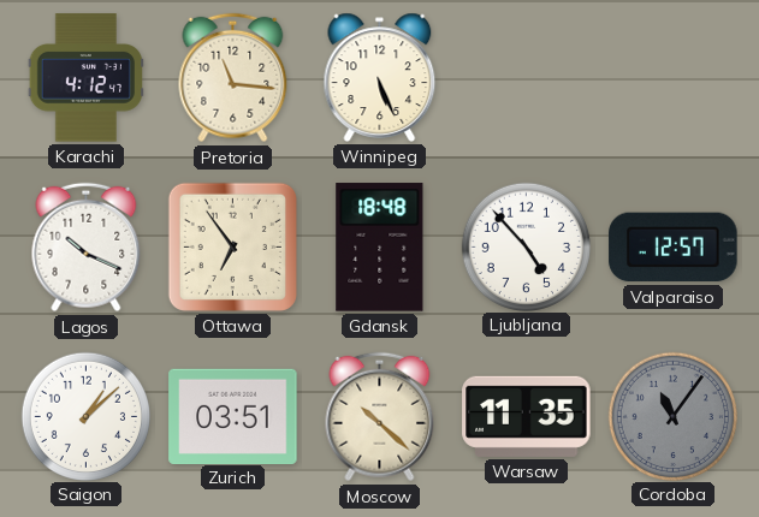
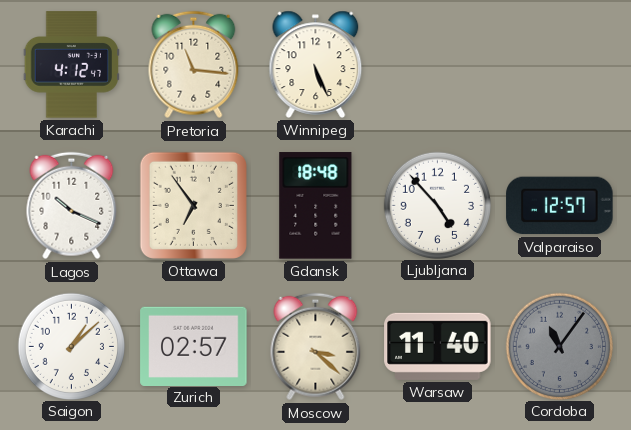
Zurich: 03:51 -> 02:57 (194, 346)
Moscow: 10:22 -> 3:22 (316, 347)
Warsaw: 11:35 -> 11:40 (438, 346)
